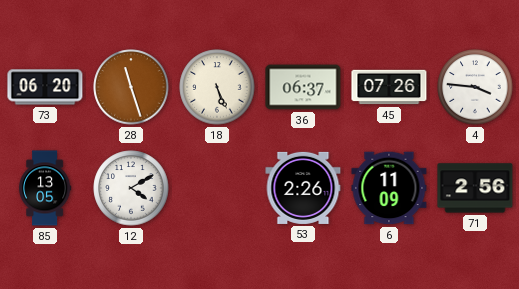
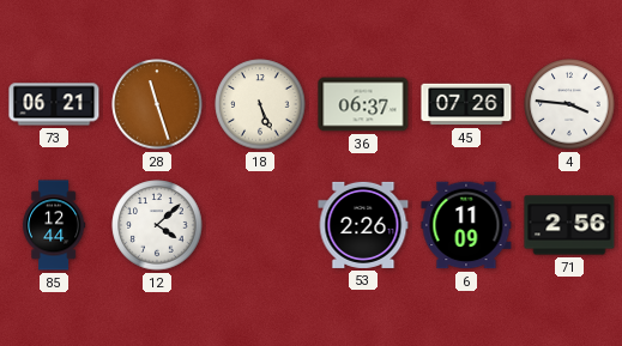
73: 06:20 -> 06:21 (54, 104)
85: 13:05 -> 12:44 (54, 225)
12: 4:10 -> 4:08 (157, 225)
